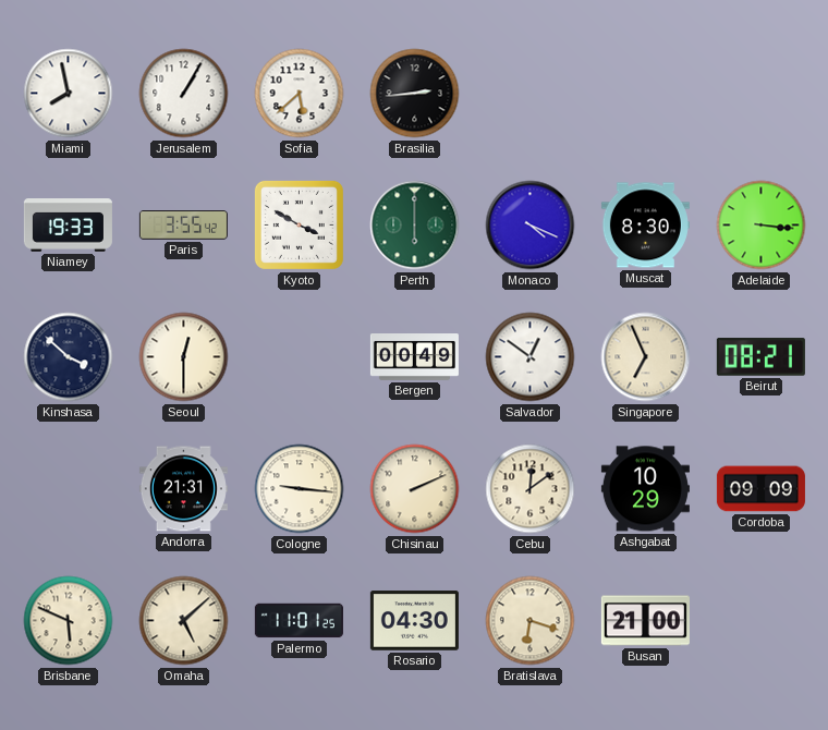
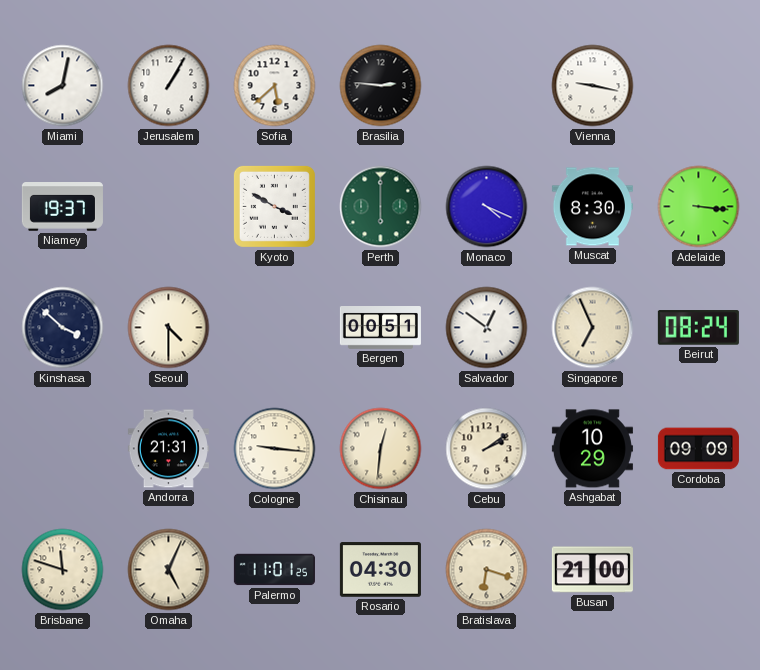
Miami: 7:58 -> 8:02 (63, 86)
Brasilia: 2:44 -> 2:46 (381, 86)
Vienna: none -> 9:17 (593, 86)
Niamey: 19:33 -> 19:37 (62, 207)
Paris: 3:55 -> none (183, 226)
Seoul: 12:30 -> 4:30 (169, 328)
Bergen: 00:49 -> 00:51 (380, 328)
Beirut: 08:21 -> 08:24 (698, 328)
Chisinau: 2:11 -> 12:31 (381, 449)
Cebu: 12:09 -> 2:09 (487, 449)
Brisbane: 5:49 -> 11:48 (63, 570)
Omaha: 5:08 -> 5:04 (169, 570)
